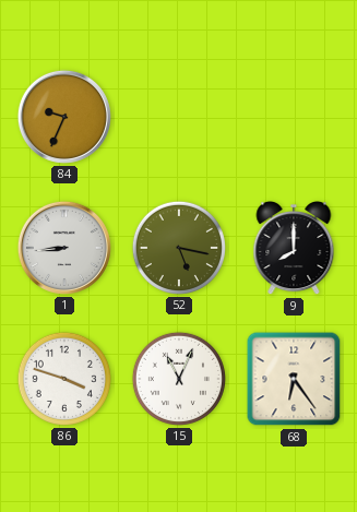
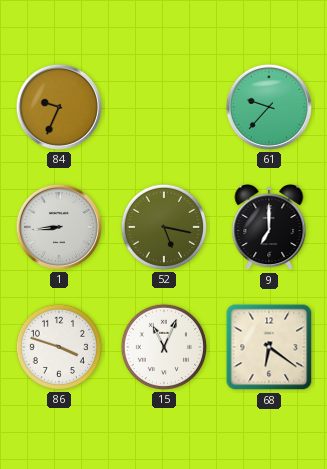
61: none -> 9:37 (269, 107)
9: 8:00 -> 7:00 (269, 228)
68: 6:24 -> 6:21 (269, 347)
